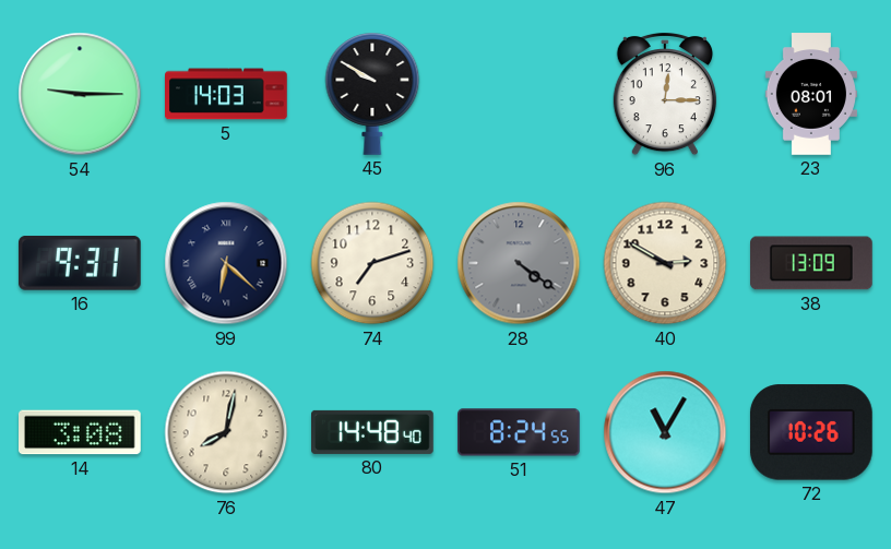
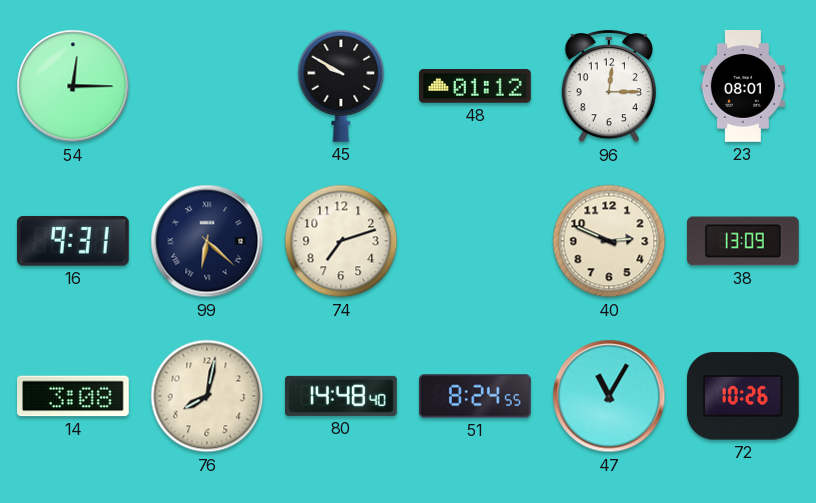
54: 9:15 -> 12:15 (73, 86)
5: 14:03 -> none (227, 94)
48: none -> 01:12 (476, 86)
28: 4:21 -> none (519, 263)
40: 2:50 -> 2:49 (609, 241)
